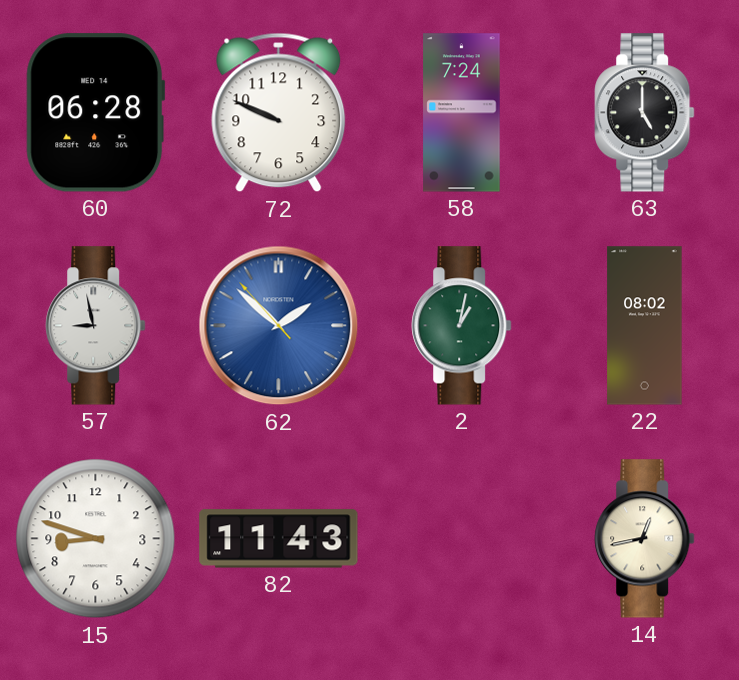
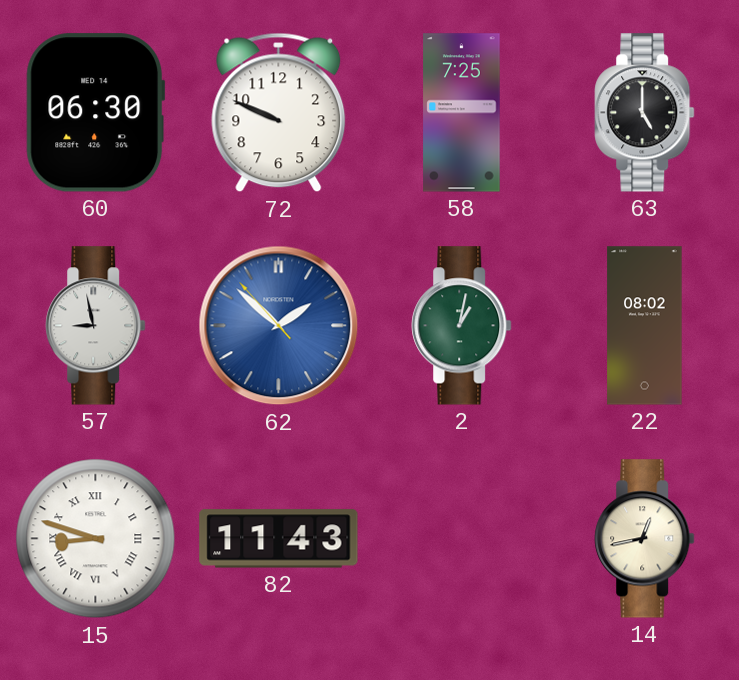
60: 06:28 -> 06:30 (96, 113)
58: 7:24 -> 7:25 (462, 113)
15 numerals: Arabic -> Roman (96, 539)
